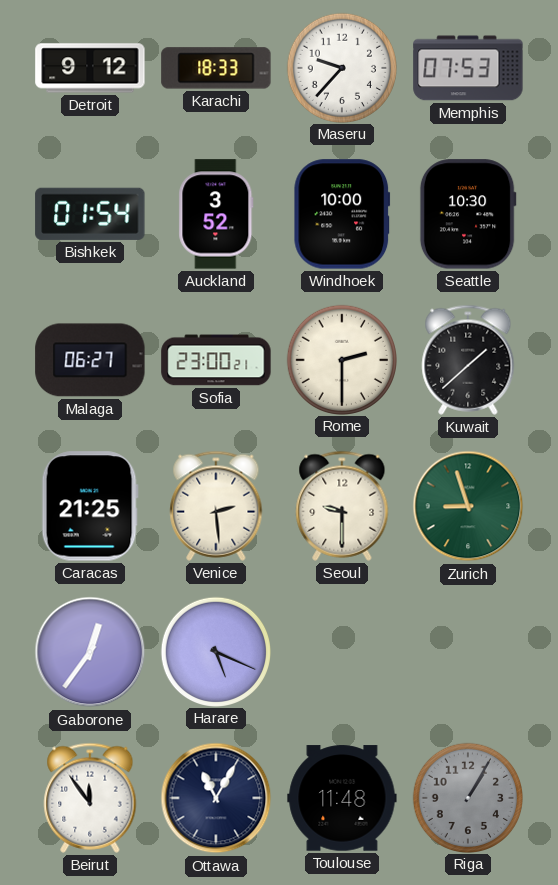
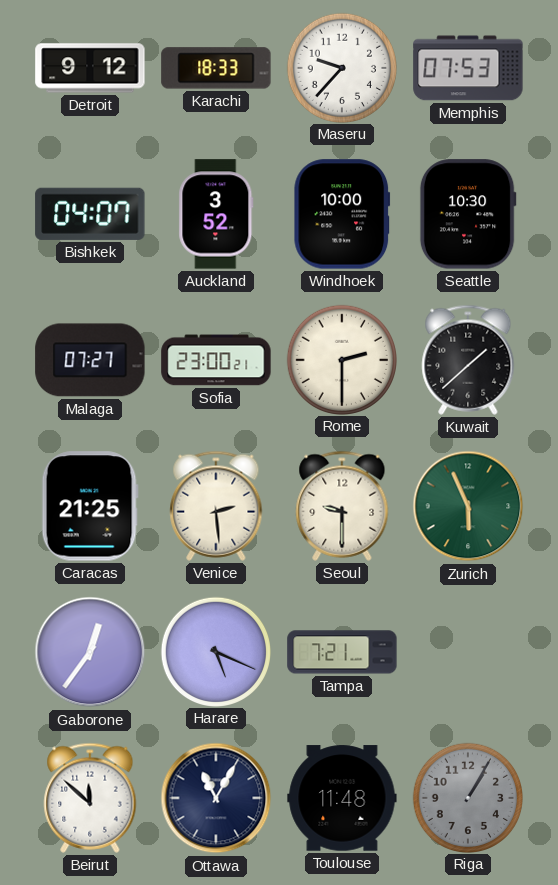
Bishkek: 01:54 -> 04:07 (90, 214)
Malaga: 06:27 -> 07:27 (90, 360)
Zurich: 8:57 -> 5:56 (468, 506)
Tampa: none -> 7:21 (342, 652)
Beirut: 11:54 -> 11:52 (90, 798)
